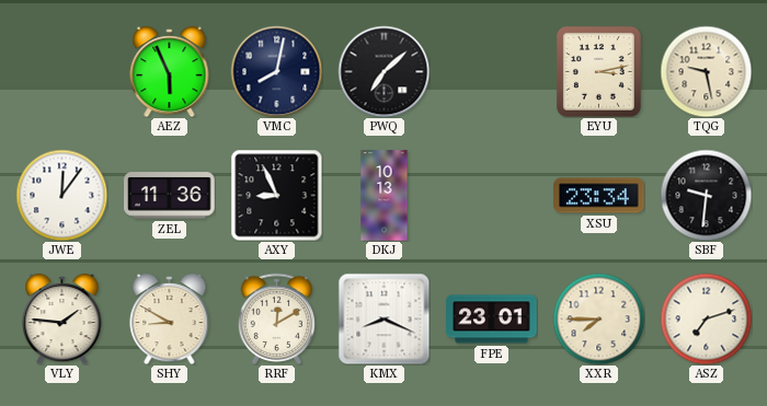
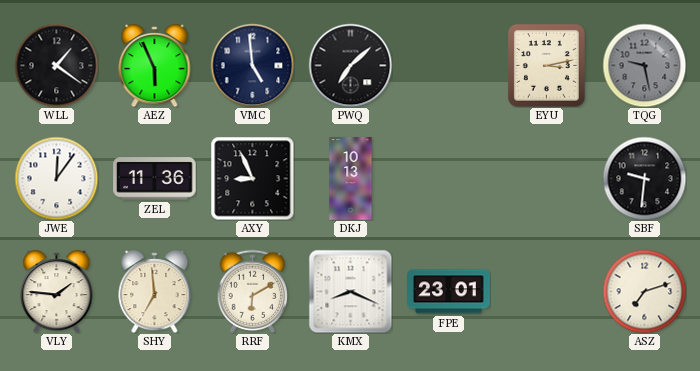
WLL: none -> 1:21 (56, 65)
VMC: 8:02 -> 4:59 (252, 65)
TQG dial: cream -> grey (644, 65)
XSU: 23:34 -> none (599, 196)
SHY: 8:50 -> 6:59 (155, 292)
RRF: 12:10 -> 6:10 (253, 291)
XXR: 7:45 -> none (598, 318)
